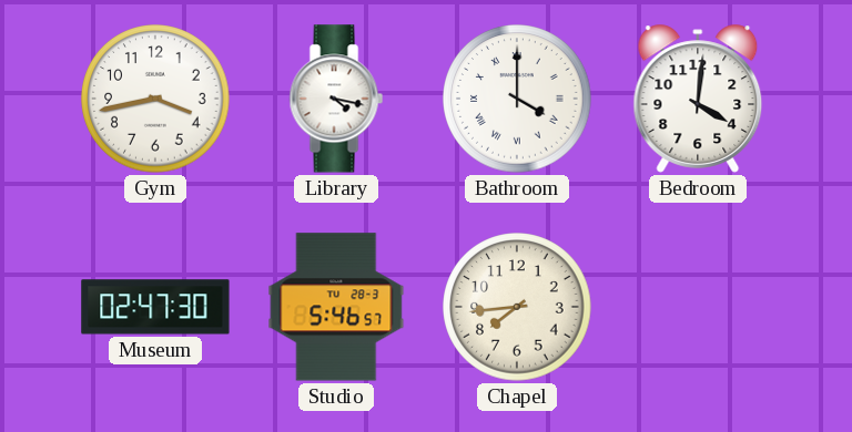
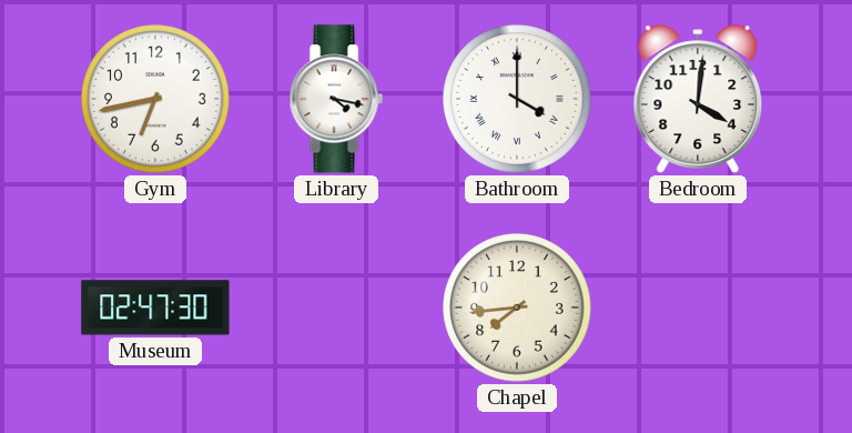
Gym: 3:43 -> 6:43 (155, 99)
Studio: 5:46 -> none (336, 307)
